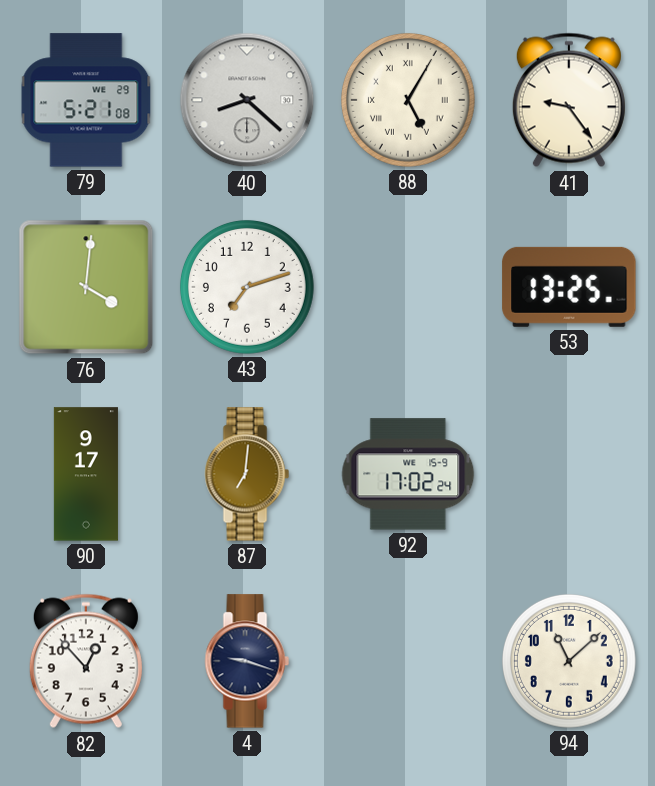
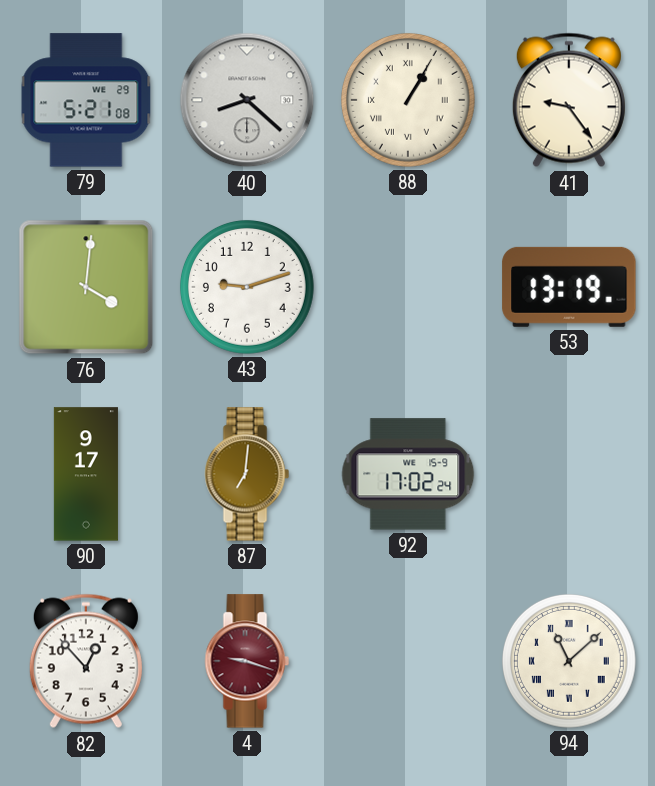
88: 5:05 -> 1:05 (408, 100)
43: 7:12 -> 9:12 (247, 287)
53: 13:25 -> 13:19 (569, 287)
4 dial: navy -> burgundy (247, 661)
94 numerals: Arabic -> Roman (569, 661)
